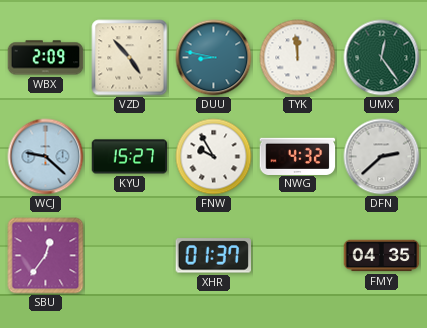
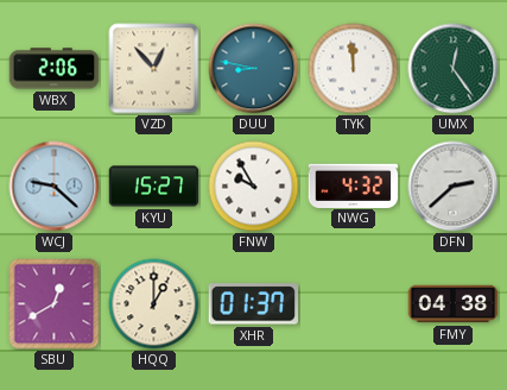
WBX: 2:09 -> 2:06 (55, 69)
VZD: 4:53 -> 12:53 (154, 69)
SBU: 12:36 -> 12:40 (55, 304)
HQQ: none -> 1:00 (154, 304)
FMY: 04:35 -> 04:38 (454, 304)
